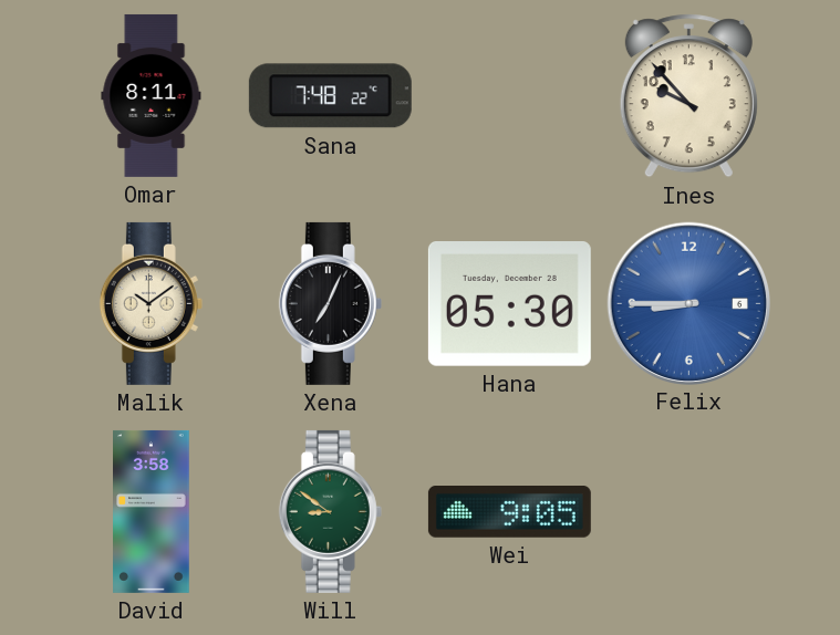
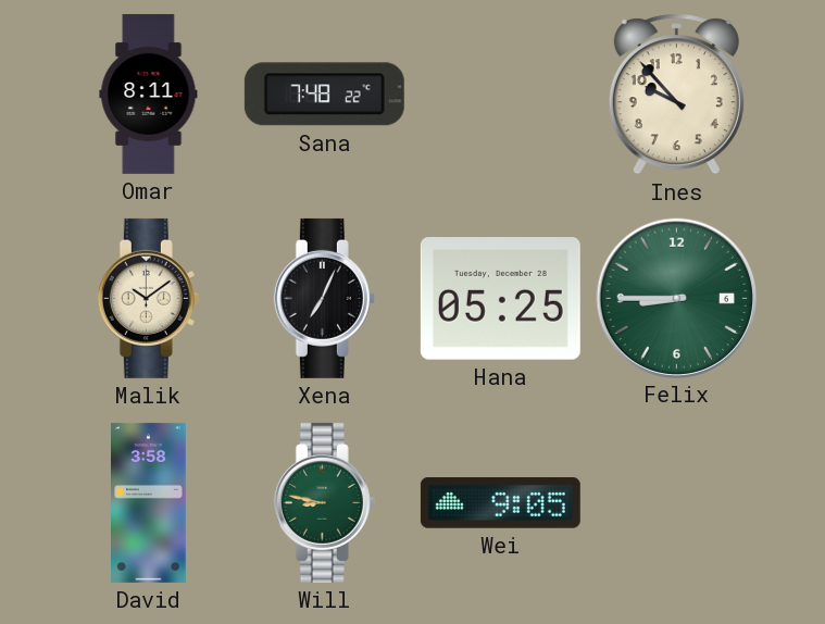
Hana: 05:30 -> 05:25 (500, 299)
Felix dial: blue -> green (676, 298)
Will: 8:51 -> 8:47 (324, 502)
